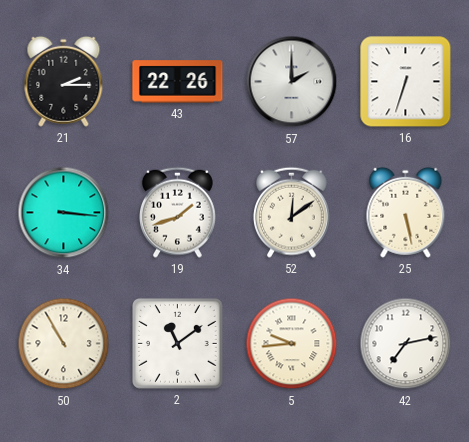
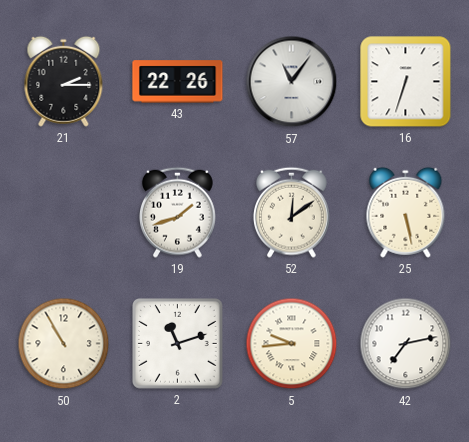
57: 2:00 -> 11:06 (292, 82)
34: 3:16 -> none (64, 213)
2: 11:09 -> 11:12 (178, 344)
